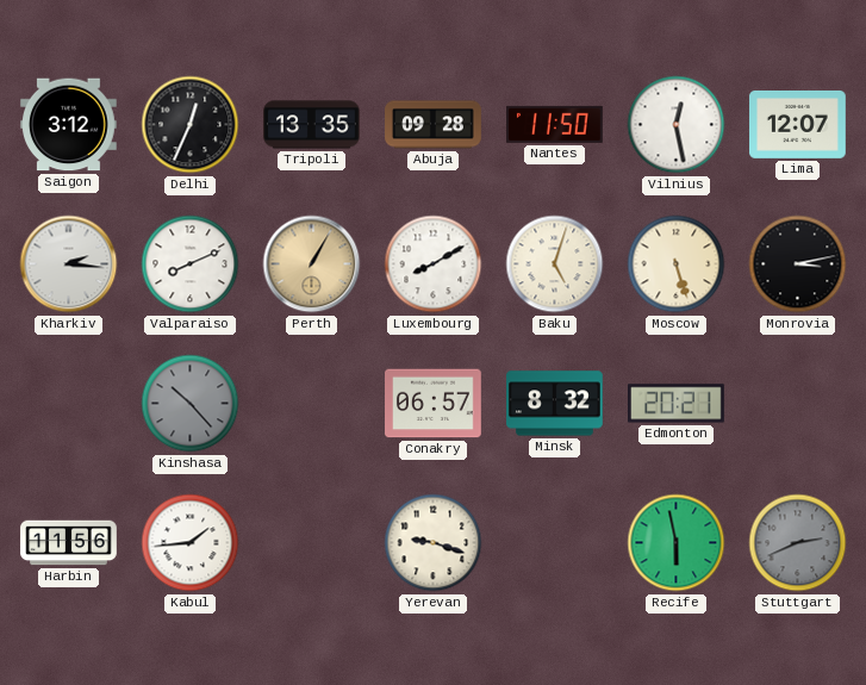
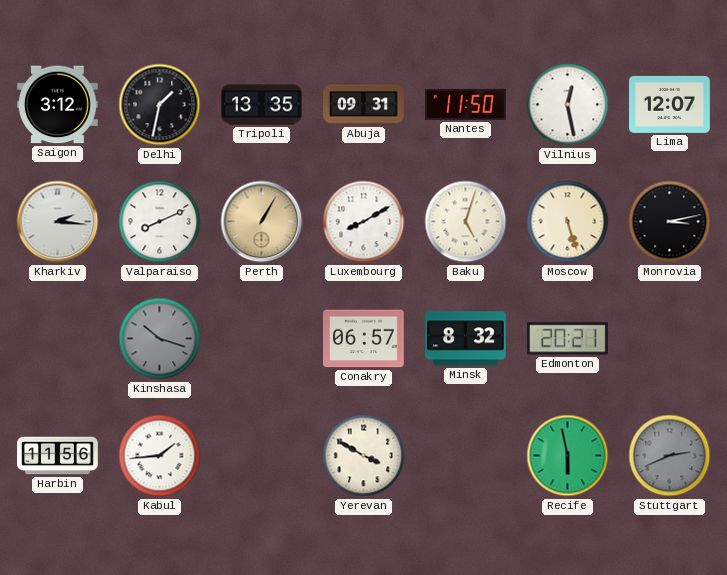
Delhi: 12:34 -> 1:32 (160, 105)
Abuja: 09:28 -> 09:31 (364, 105)
Kinshasa: 10:23 -> 10:18 (160, 339)
Yerevan: 9:18 -> 3:50 (364, 456)
